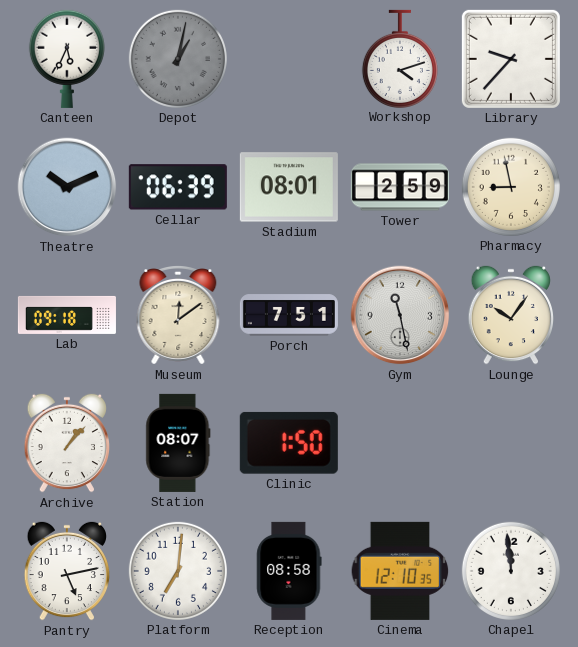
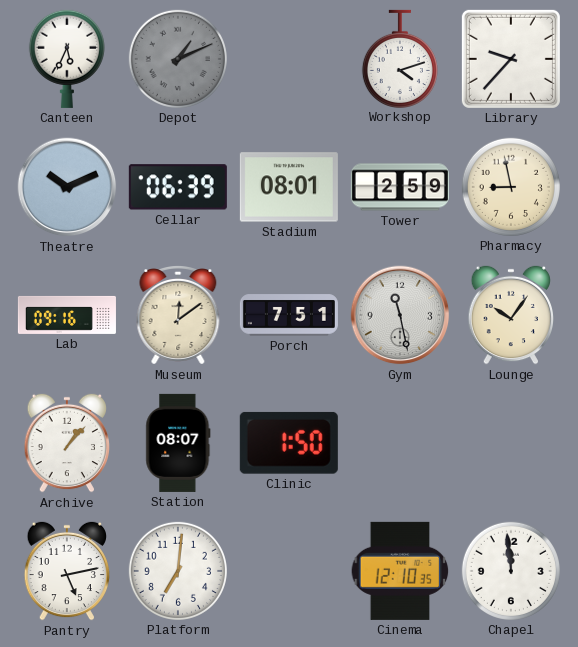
Depot: 1:02 -> 1:11 (178, 59)
Lab: 09:18 -> 09:16 (67, 315)
Reception: 08:58 -> none (289, 571)
